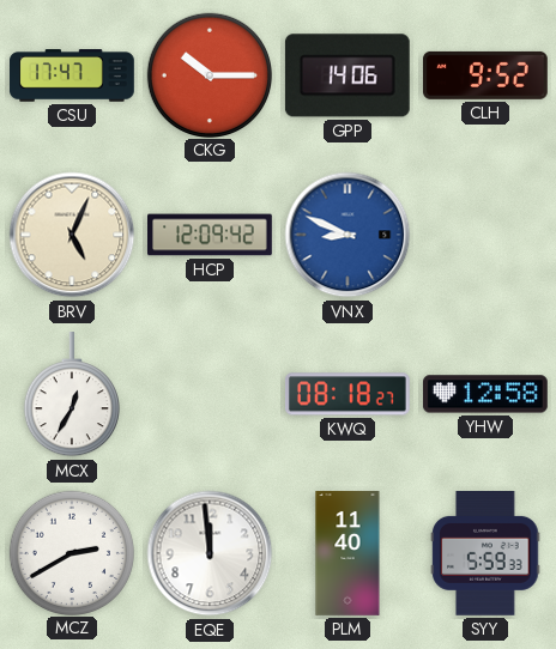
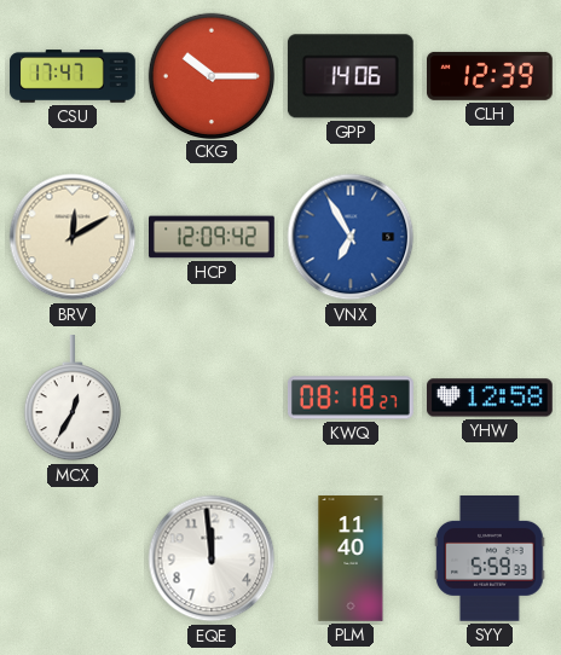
CLH: 9:52 -> 12:39 (491, 76)
BRV: 5:04 -> 12:10 (73, 237)
VNX: 8:49 -> 6:55 (351, 237)
MCZ: 2:40 -> none (71, 552)
